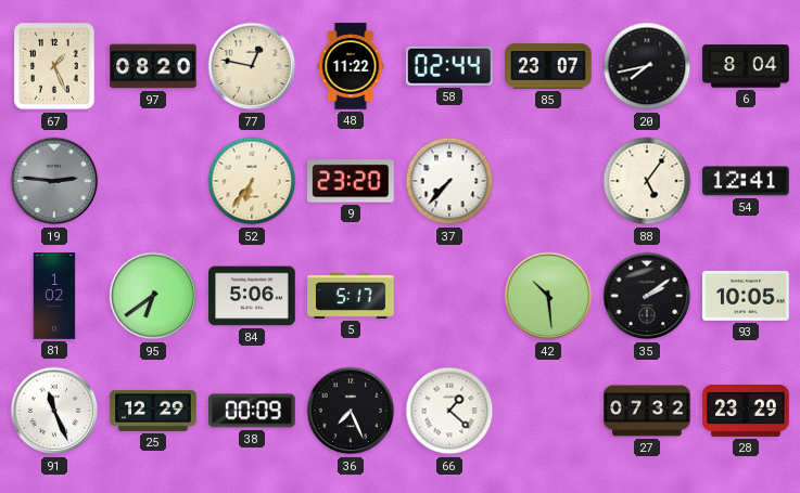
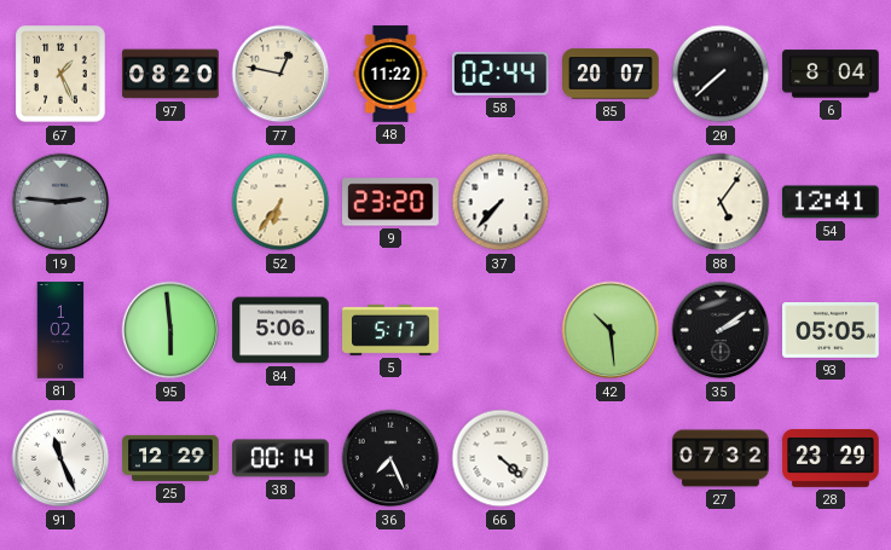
85: 23:07 -> 20:07 (611, 74)
20: 7:43 -> 7:38 (721, 74)
95: 6:39 -> 5:59 (170, 330)
93: 10:05 -> 05:05 (831, 331)
38: 00:09 -> 00:14 (280, 458)
66: 1:22 -> 4:22 (501, 458)
